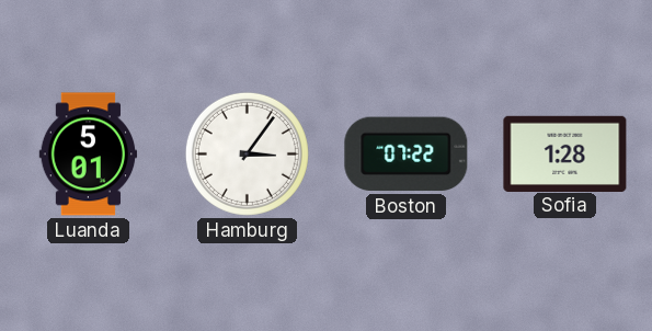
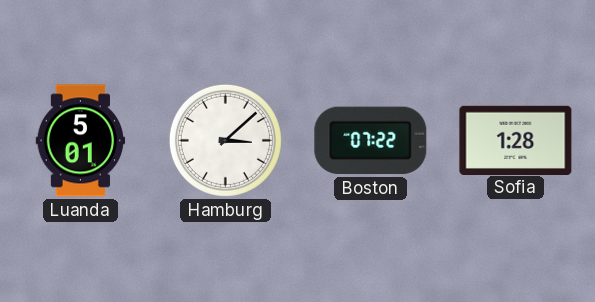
Hamburg: 3:06 -> 3:08 (225, 140)
